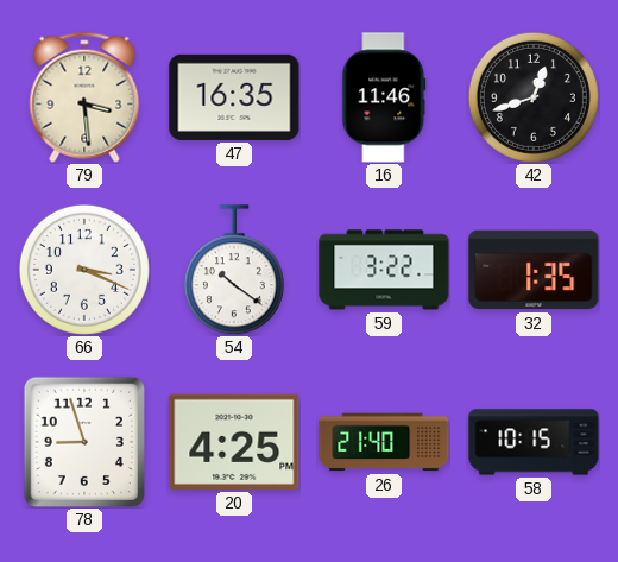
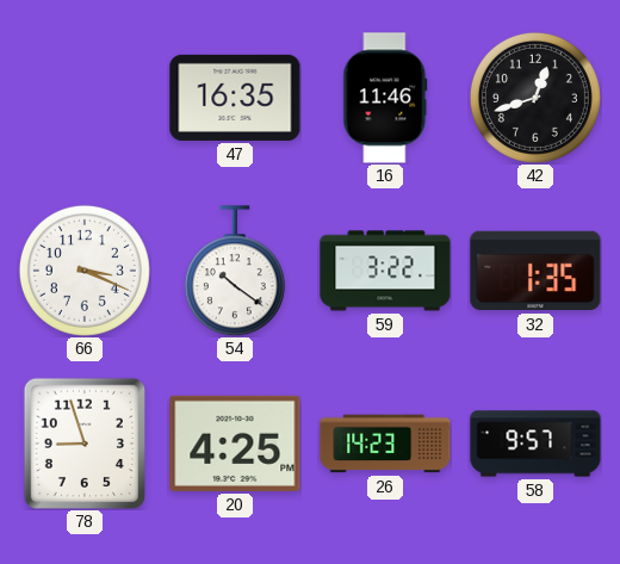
79: 3:29 -> none (84, 97)
26: 21:40 -> 14:23 (385, 444)
58: 10:15 -> 9:57 (535, 444)
